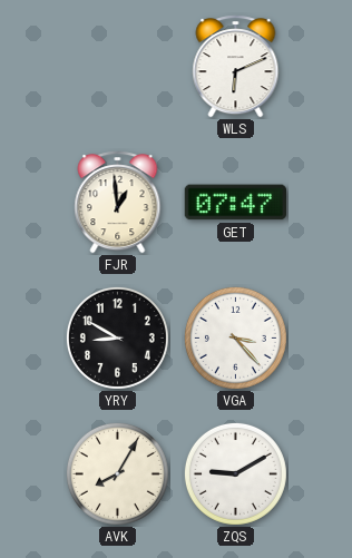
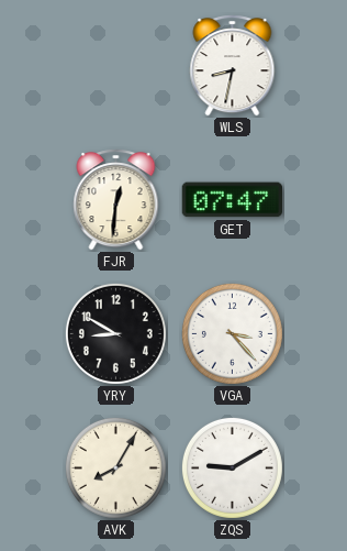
WLS: 6:11 -> 8:32 (233, 66)
FJR: 12:59 -> 12:31 (116, 200)
